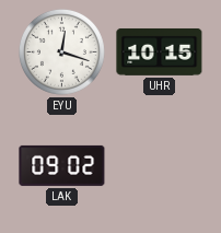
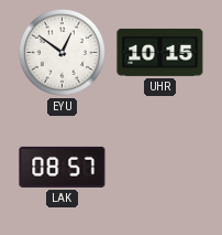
EYU: 12:18 -> 12:51 (62, 52)
LAK: 09:02 -> 08:57 (63, 167)
